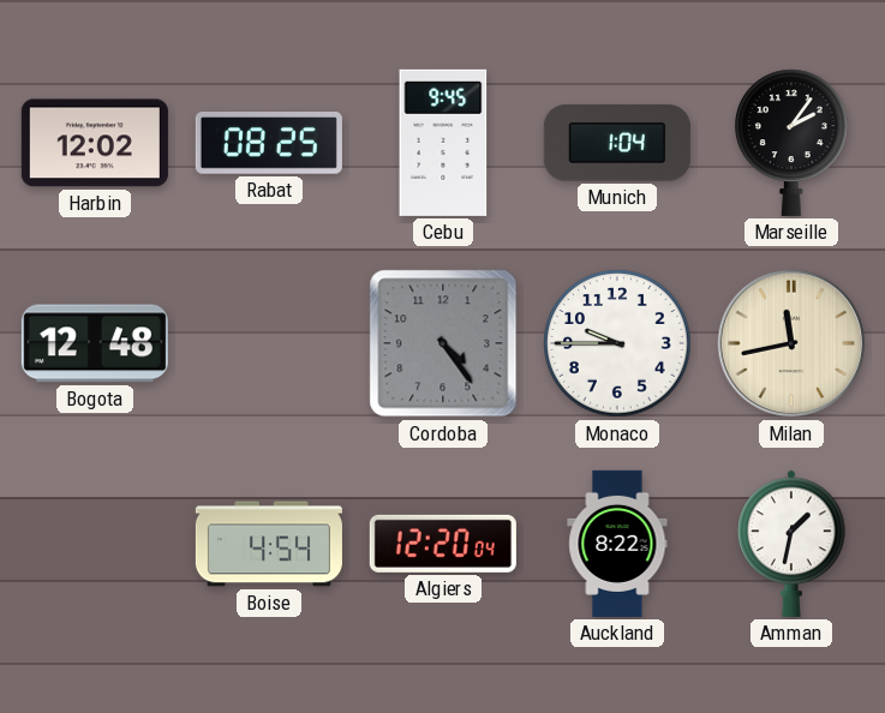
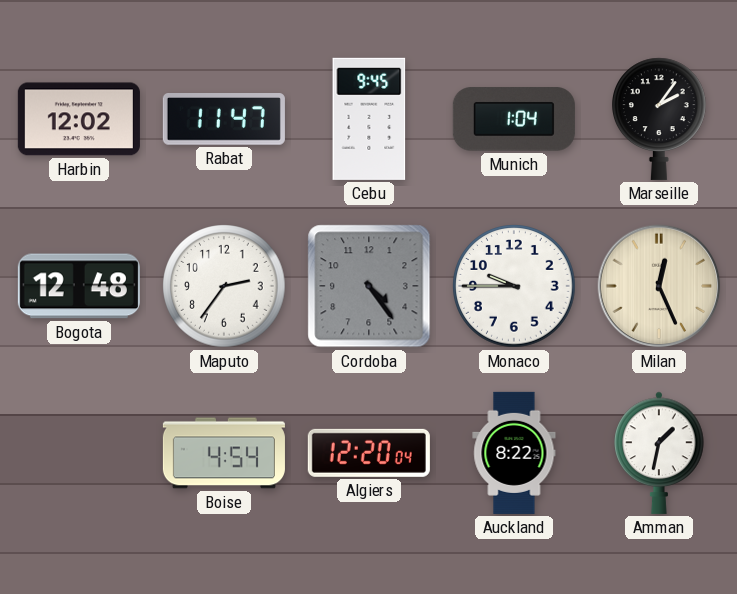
Rabat: 08:25 -> 11:47 (224, 119)
Maputo: none -> 2:36 (224, 286)
Milan: 11:43 -> 12:26 (659, 286)
